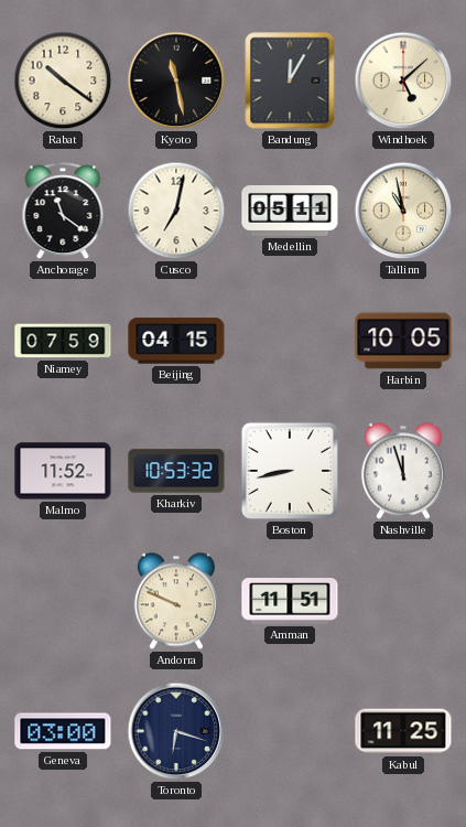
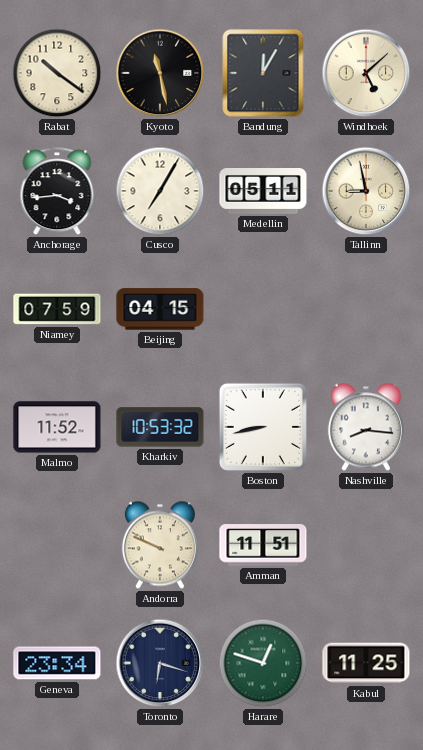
Anchorage: 11:21 -> 3:44 (57, 192)
Cusco: 7:02 -> 7:05 (160, 191)
Tallinn: 10:58 -> 8:58 (366, 191)
Harbin: 10:05 -> none (403, 341)
Nashville: 11:57 -> 8:16 (366, 427)
Geneva: 03:00 -> 23:34 (57, 663)
Harare: none -> 12:48 (263, 663)
